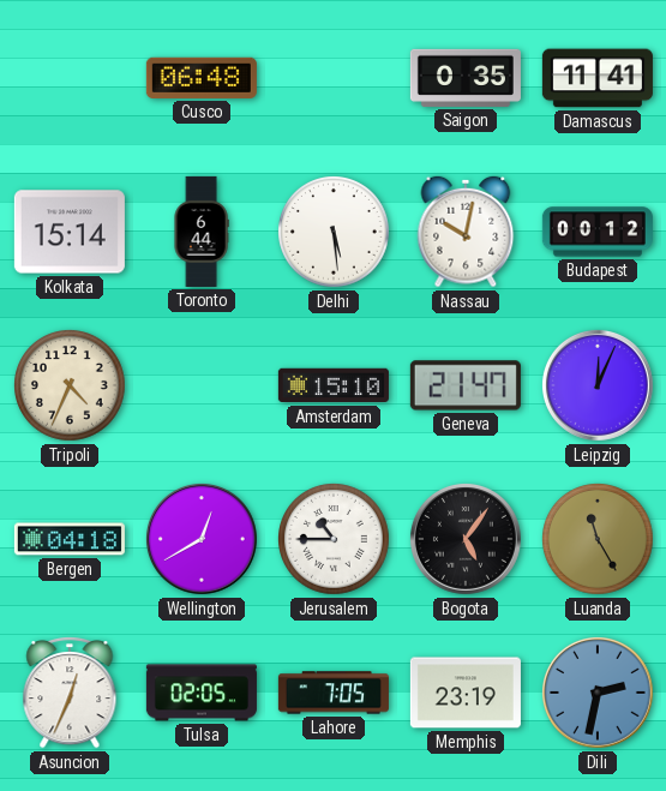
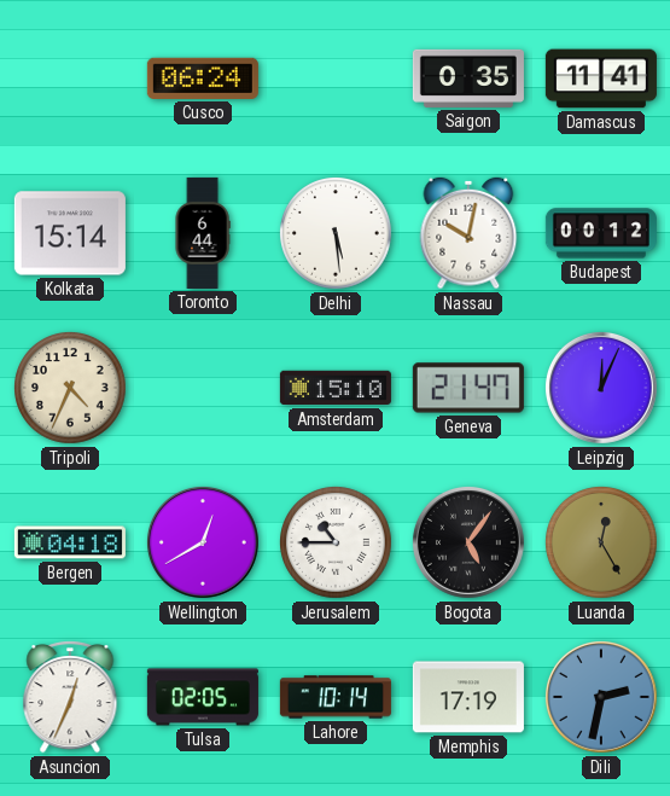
Cusco: 06:48 -> 06:24 (203, 79)
Luanda: 11:25 -> 12:25 (602, 544)
Lahore: 7:05 -> 10:14 (336, 697)
Memphis: 23:19 -> 17:19 (468, 697)
